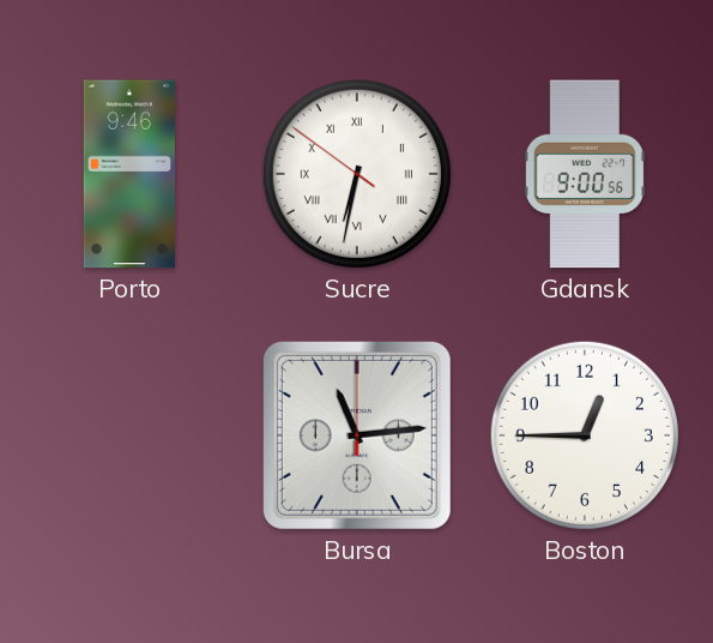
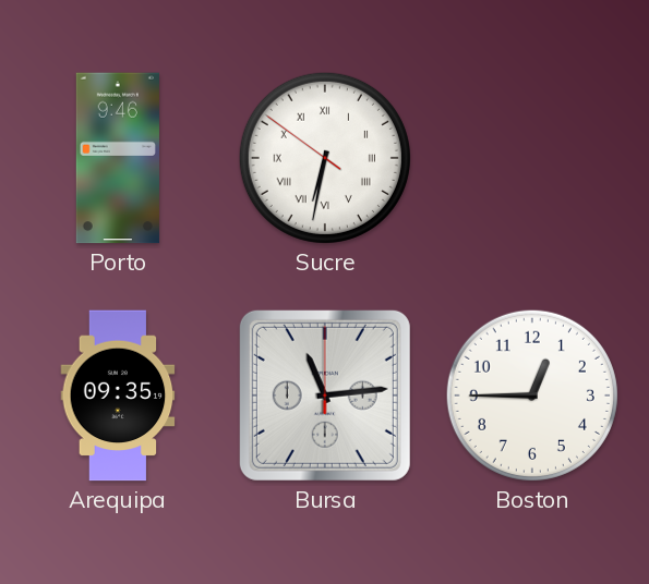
Gdansk: 9:00 -> none (585, 174)
Arequipa: none -> 09:35 (118, 396)
